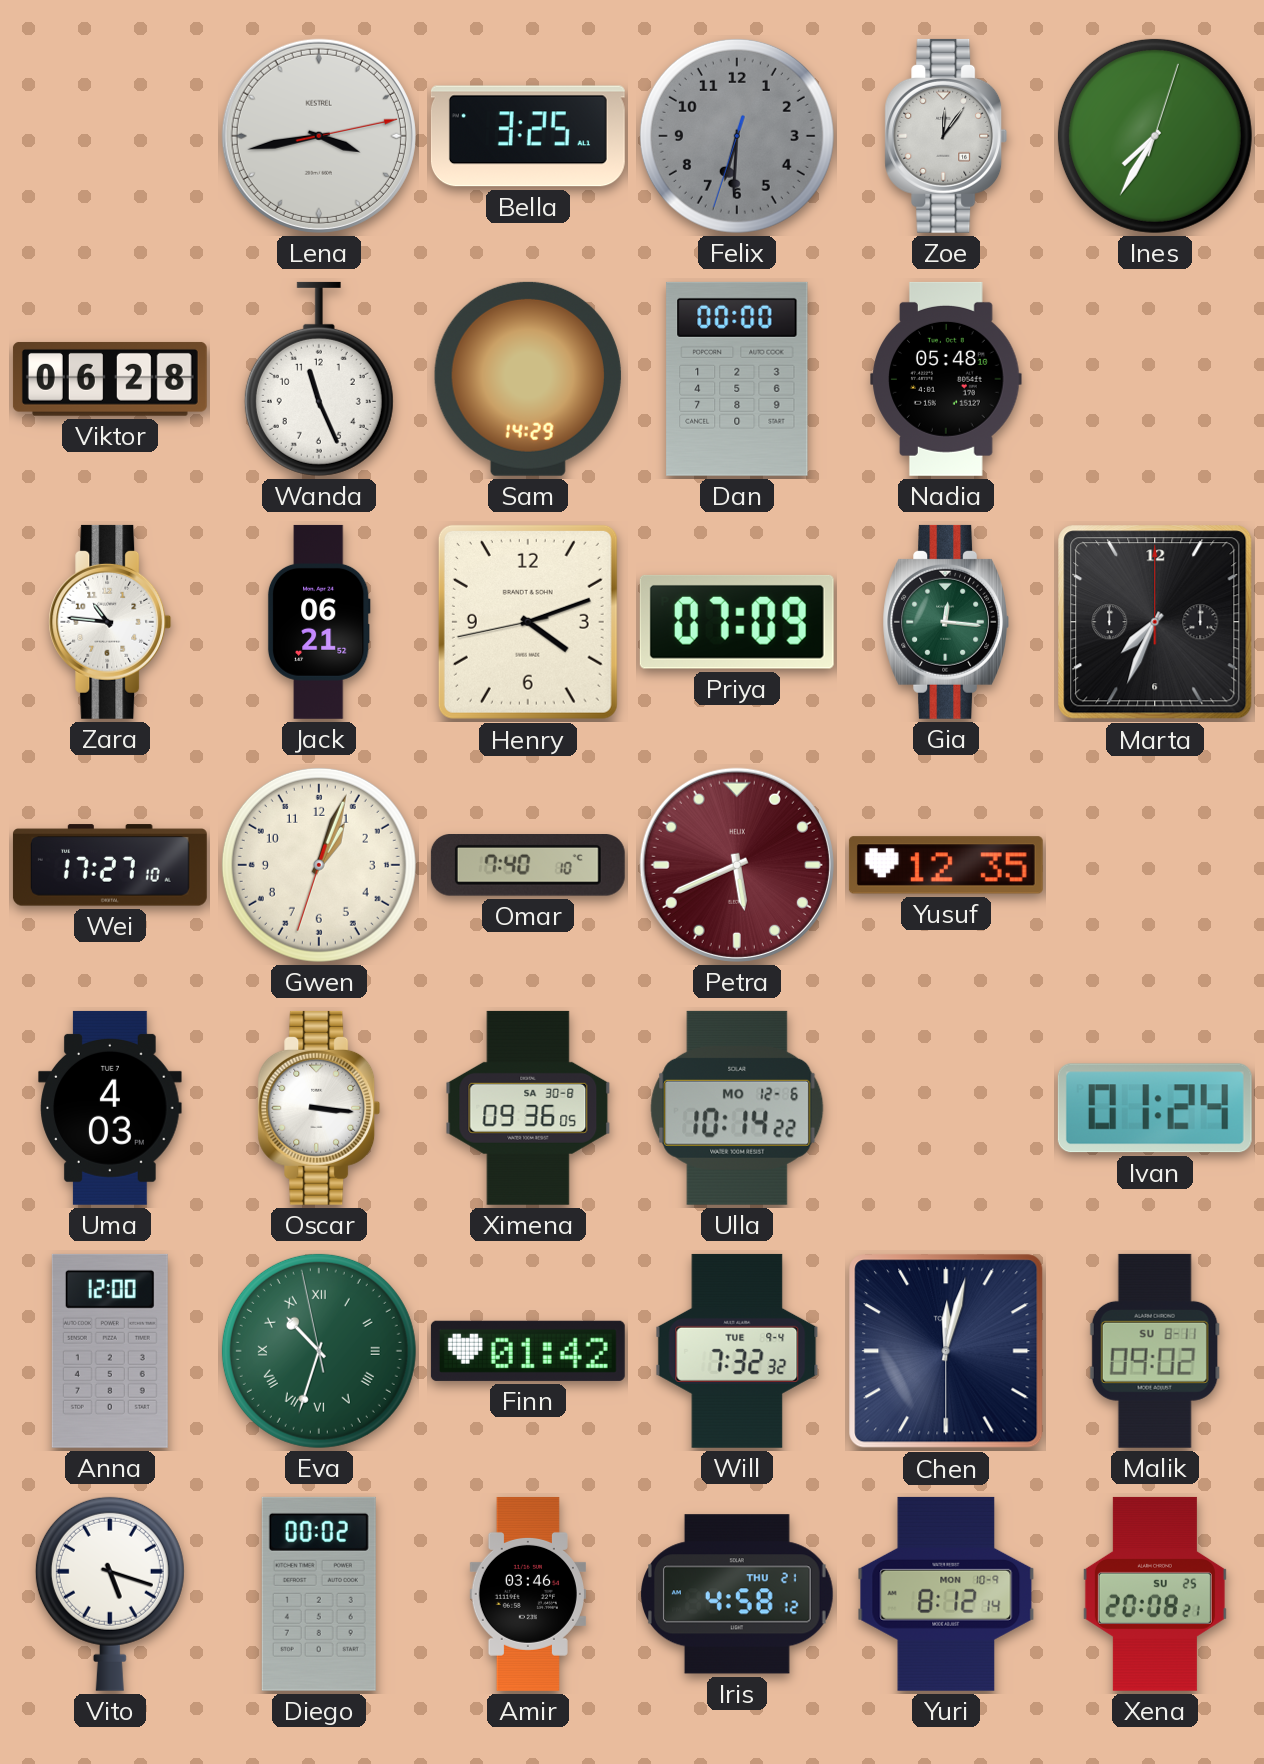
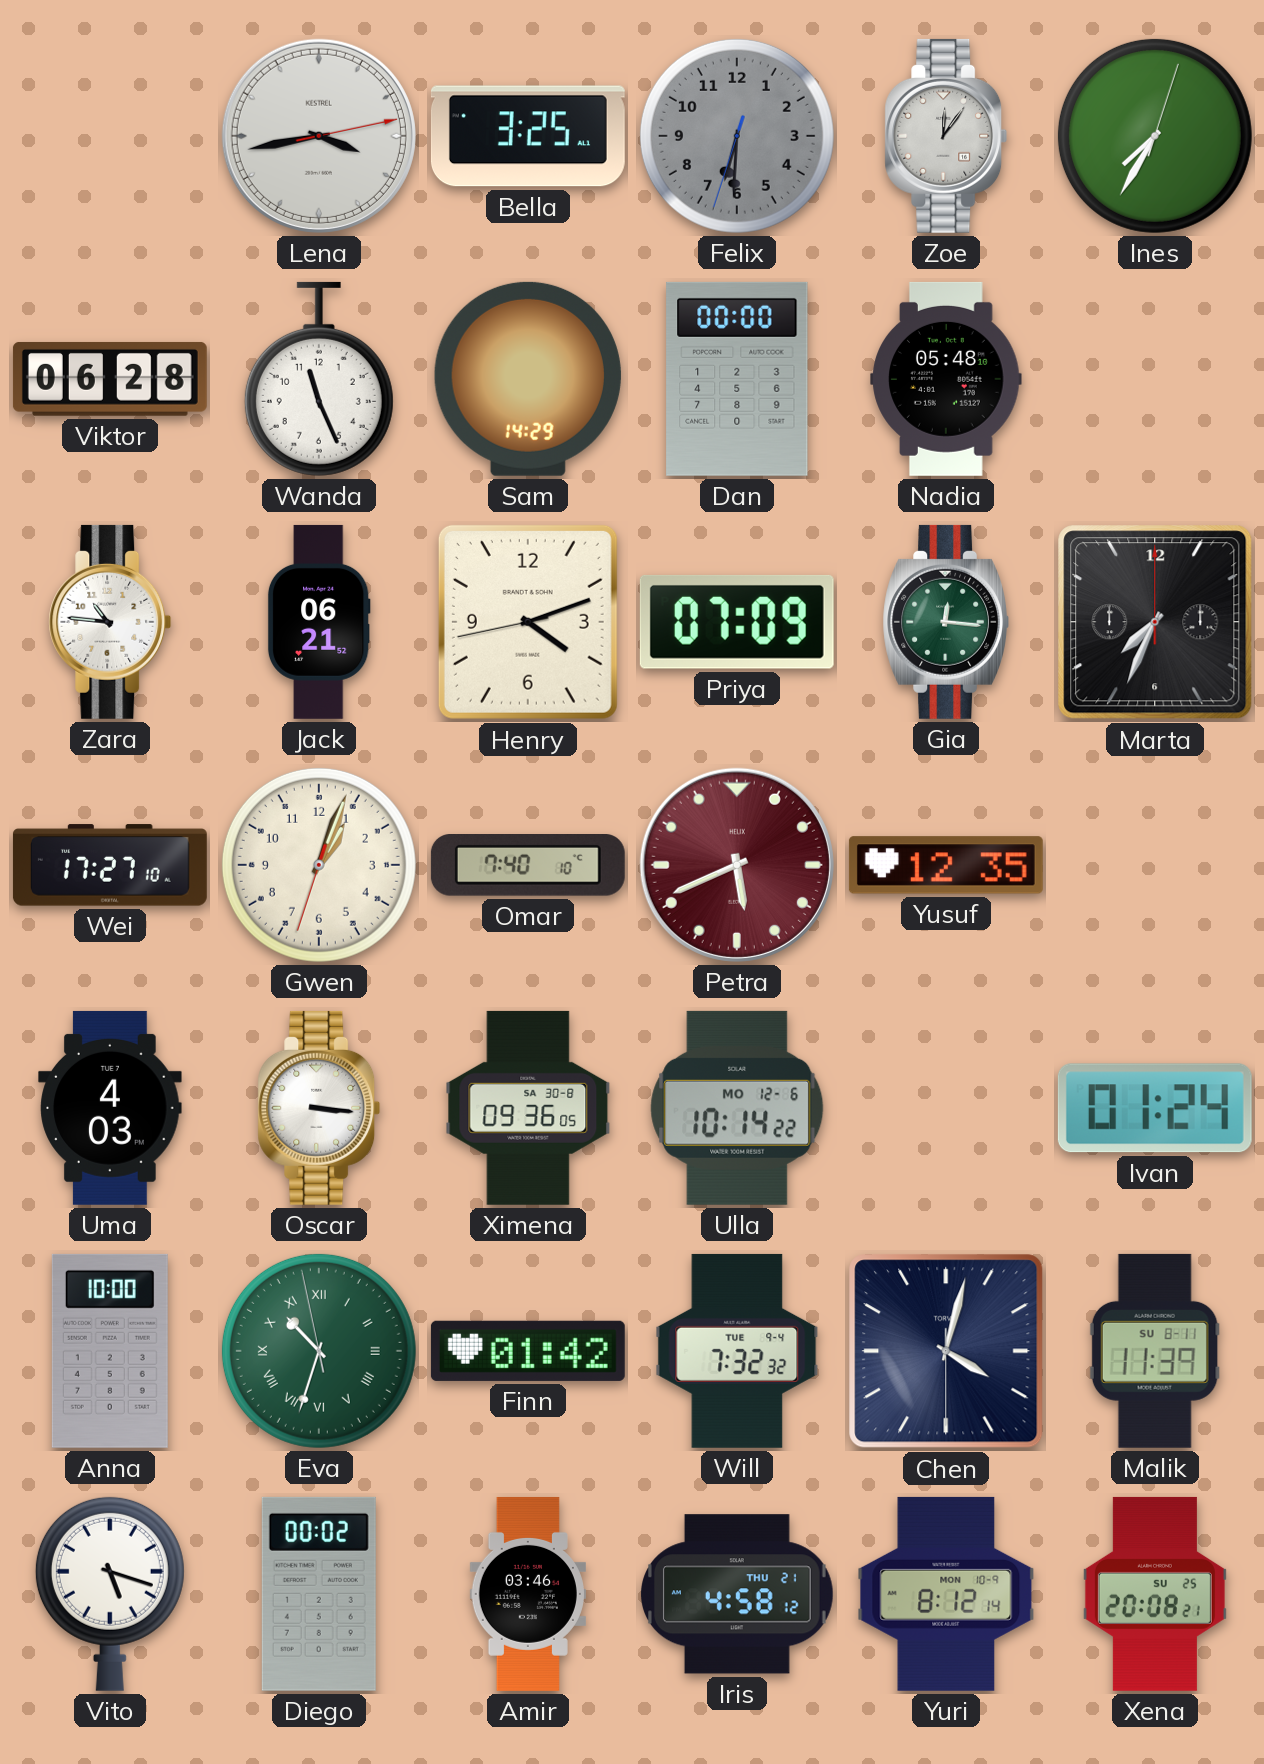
Anna: 12:00 -> 10:00 (110, 1351)
Chen: 12:02 -> 4:02 (946, 1351)
Malik: 09:02 -> 11:39 (1155, 1351)
